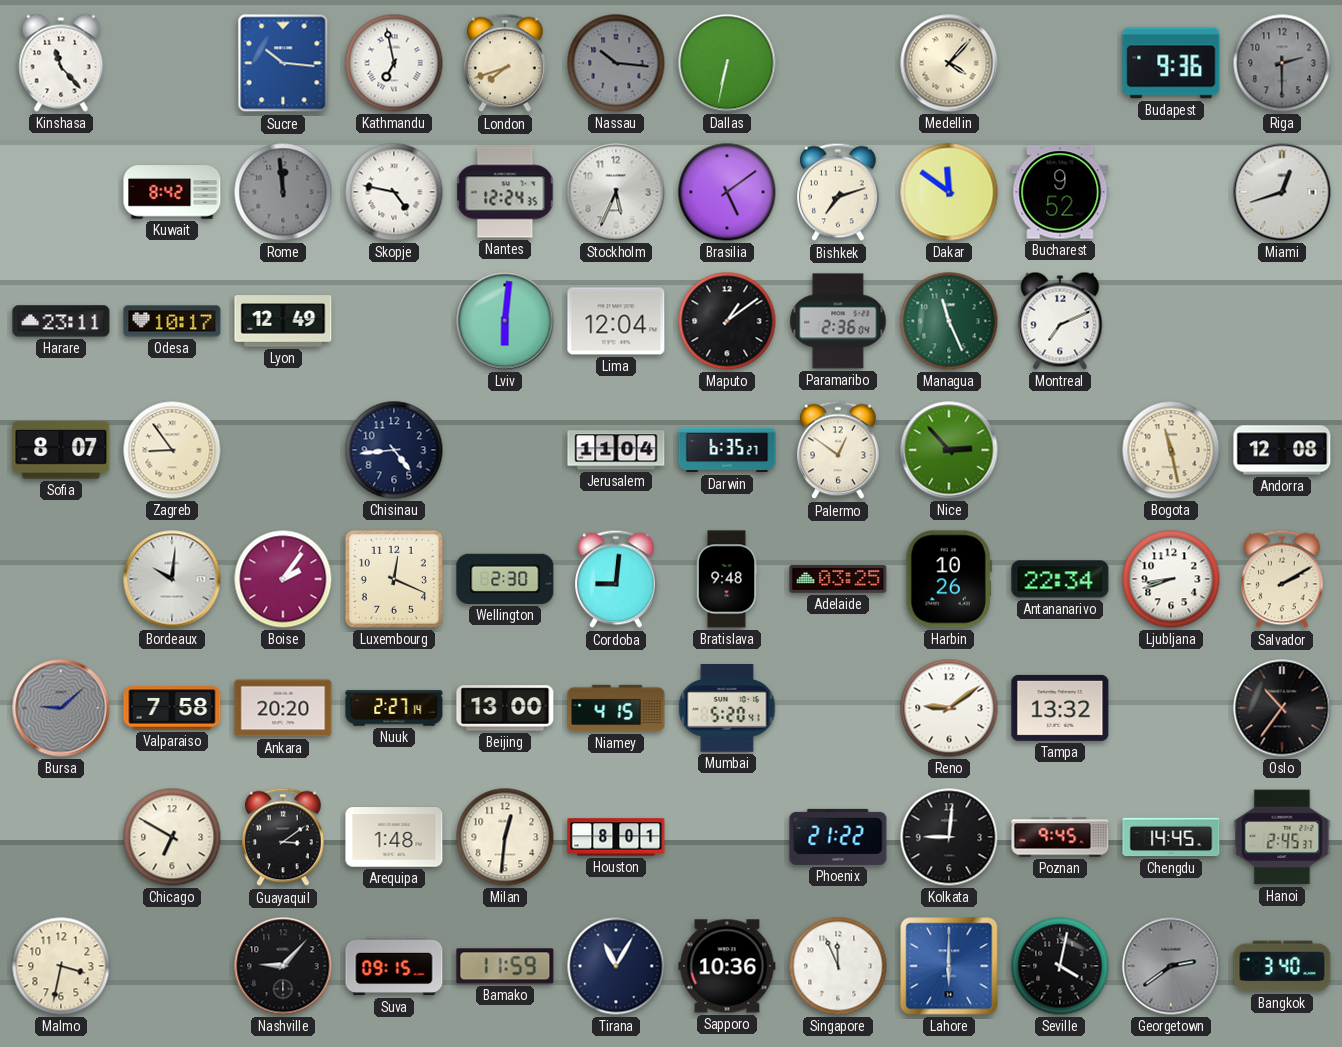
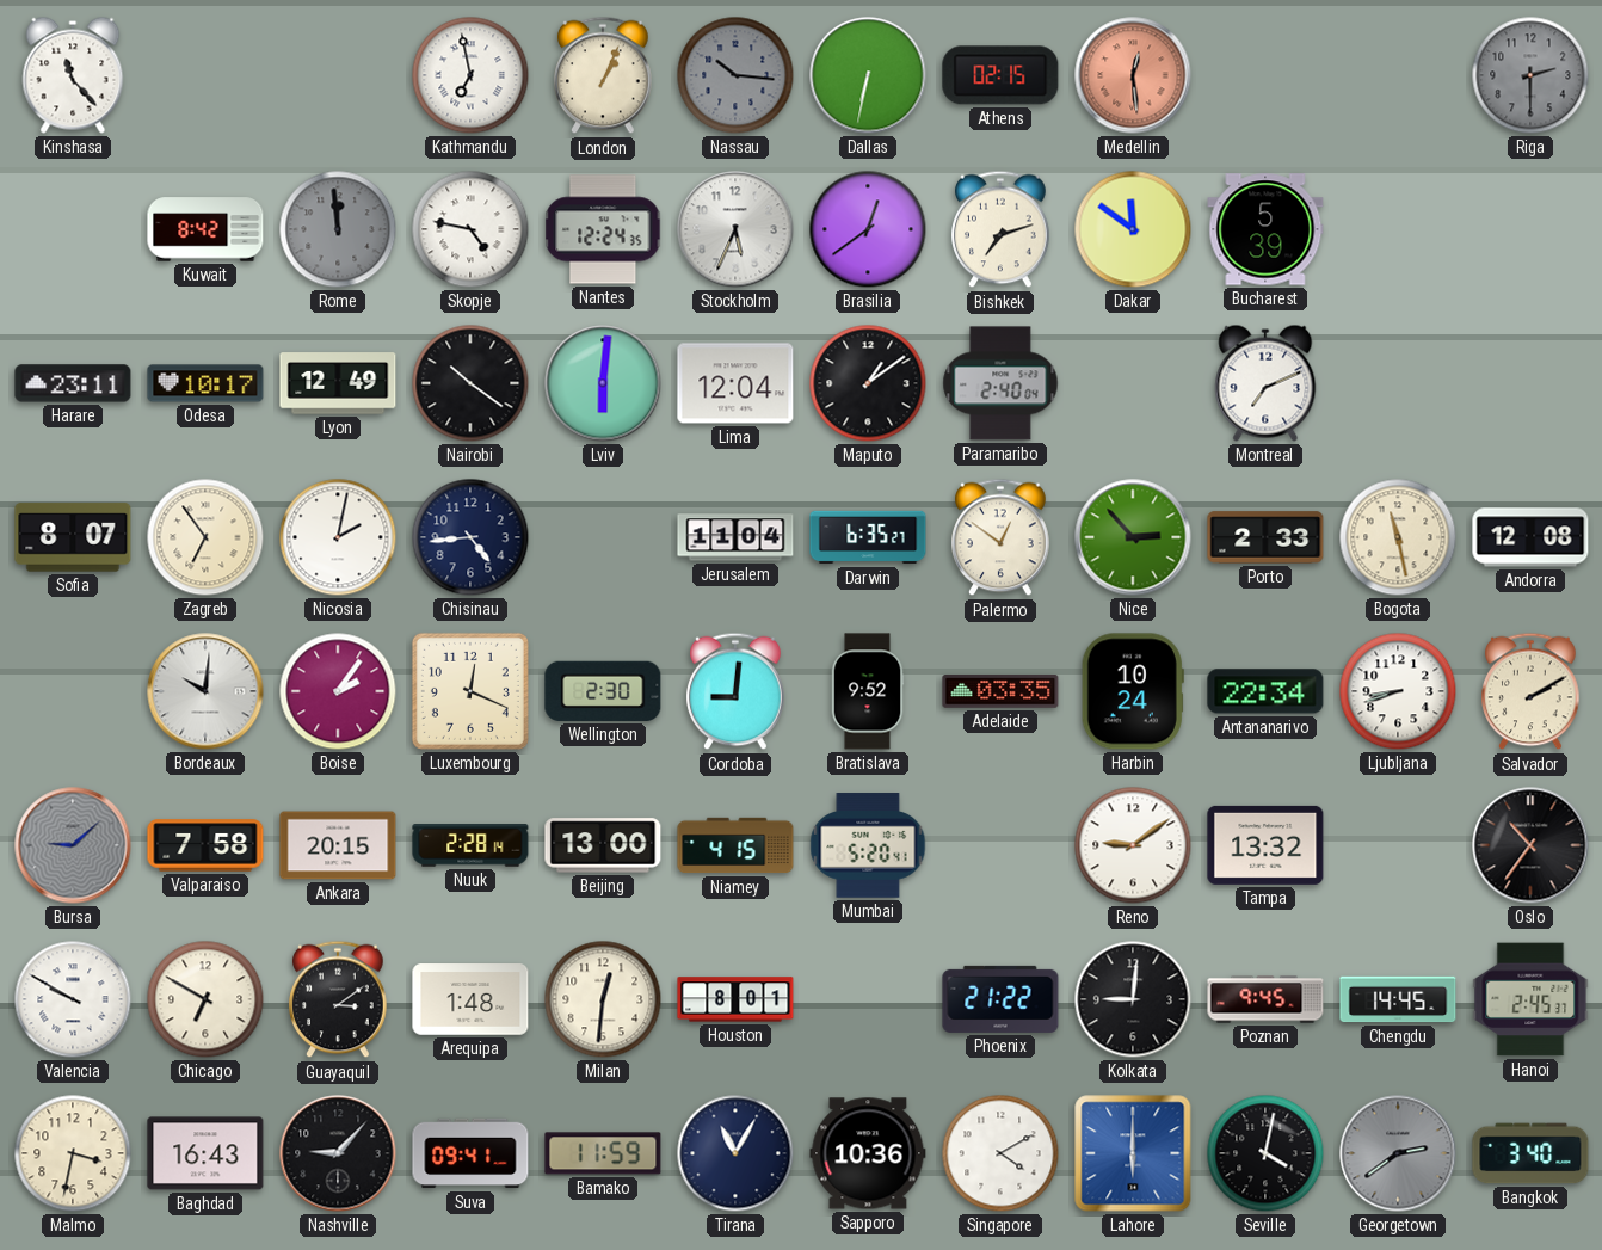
Sucre: 10:16 -> none (283, 63)
London: 7:42 -> 1:04 (603, 75)
Athens: none -> 02:15 (1000, 75)
Medellin: 4:07 -> 12:29 (1133, 75)
Medellin dial: cream -> salmon (1133, 75)
Budapest: 9:36 -> none (1171, 63)
Brasilia: 5:09 -> 12:39 (868, 229)
Bucharest: 9:52 -> 5:39 (1265, 229)
Miami: 12:42 -> none (1282, 192)
Nairobi: none -> 10:21 (470, 383)
Paramaribo: 2:36 -> 2:40 (1000, 383)
Managua: 11:26 -> none (949, 321)
Zagreb: 8:54 -> 6:54 (205, 537)
Nicosia: none -> 2:02 (338, 537)
Porto: none -> 2:33 (1265, 537)
Bratislava: 9:48 -> 9:52 (868, 691)
Adelaide: 03:25 -> 03:35 (1000, 692)
Harbin: 10:26 -> 10:24 (1133, 691)
Ankara: 20:20 -> 20:15 (338, 845)
Nuuk: 2:27 -> 2:28 (470, 845)
Valencia: none -> 9:50 (73, 999)
Baghdad: none -> 16:43 (205, 1153)
Suva: 09:15 -> 09:41 (470, 1153)
Singapore: 11:56 -> 4:10 (1000, 1153)
